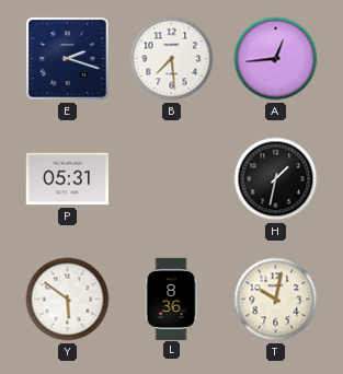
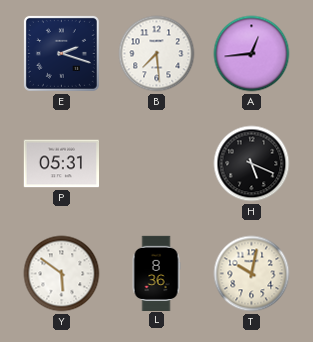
H: 1:32 -> 5:19 (252, 164)
